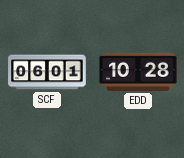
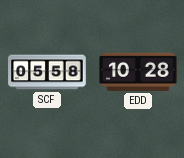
SCF: 06:01 -> 05:58 (47, 72)
